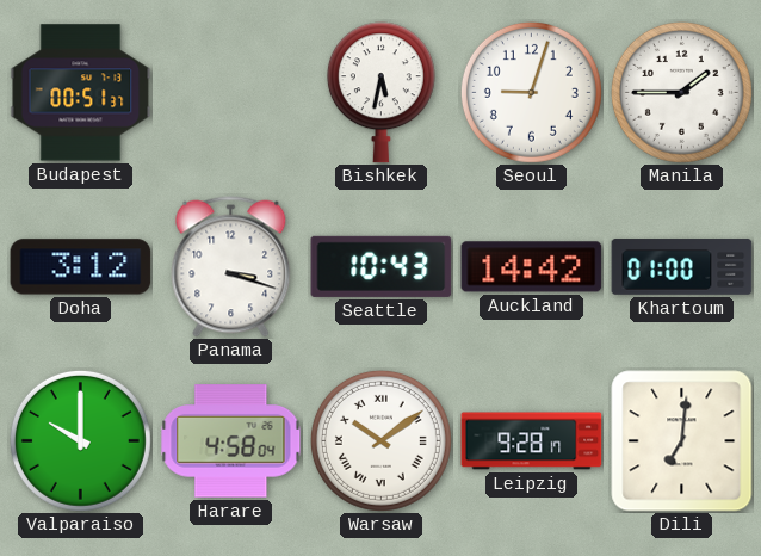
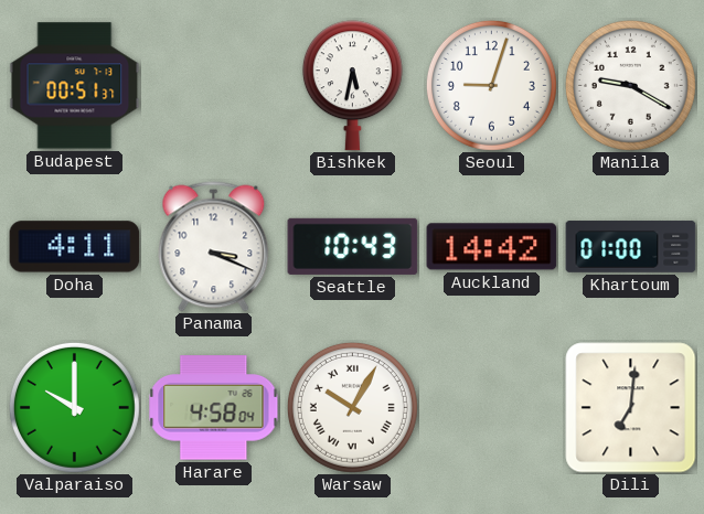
Manila: 1:45 -> 9:20 (630, 85)
Doha: 3:12 -> 4:11 (75, 247)
Panama: 3:18 -> 3:19 (214, 247)
Warsaw: 10:09 -> 10:05 (352, 407)
Leipzig: 9:28 -> none (532, 441)
